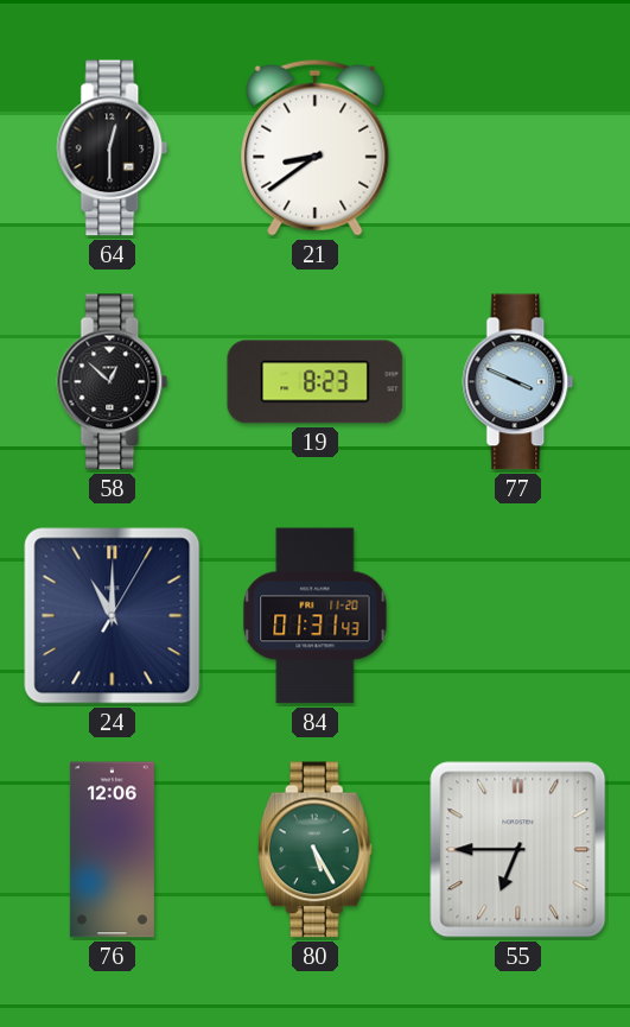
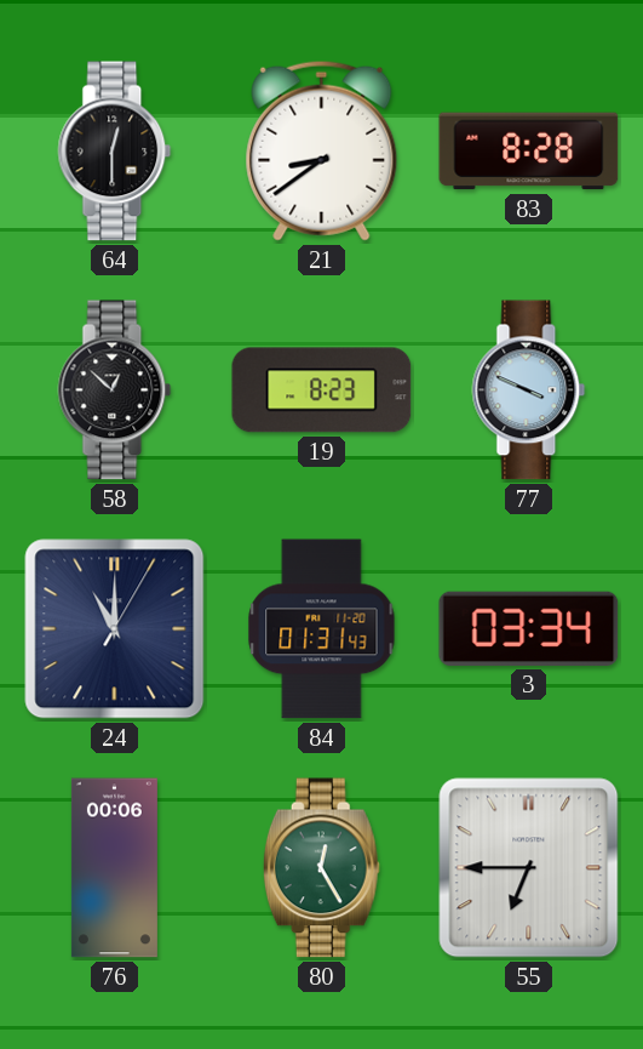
83: none -> 8:28 (529, 152)
3: none -> 03:34 (529, 628)
76: 12:06 -> 00:06 (114, 868)
80: 5:25 -> 12:25 (321, 868)
